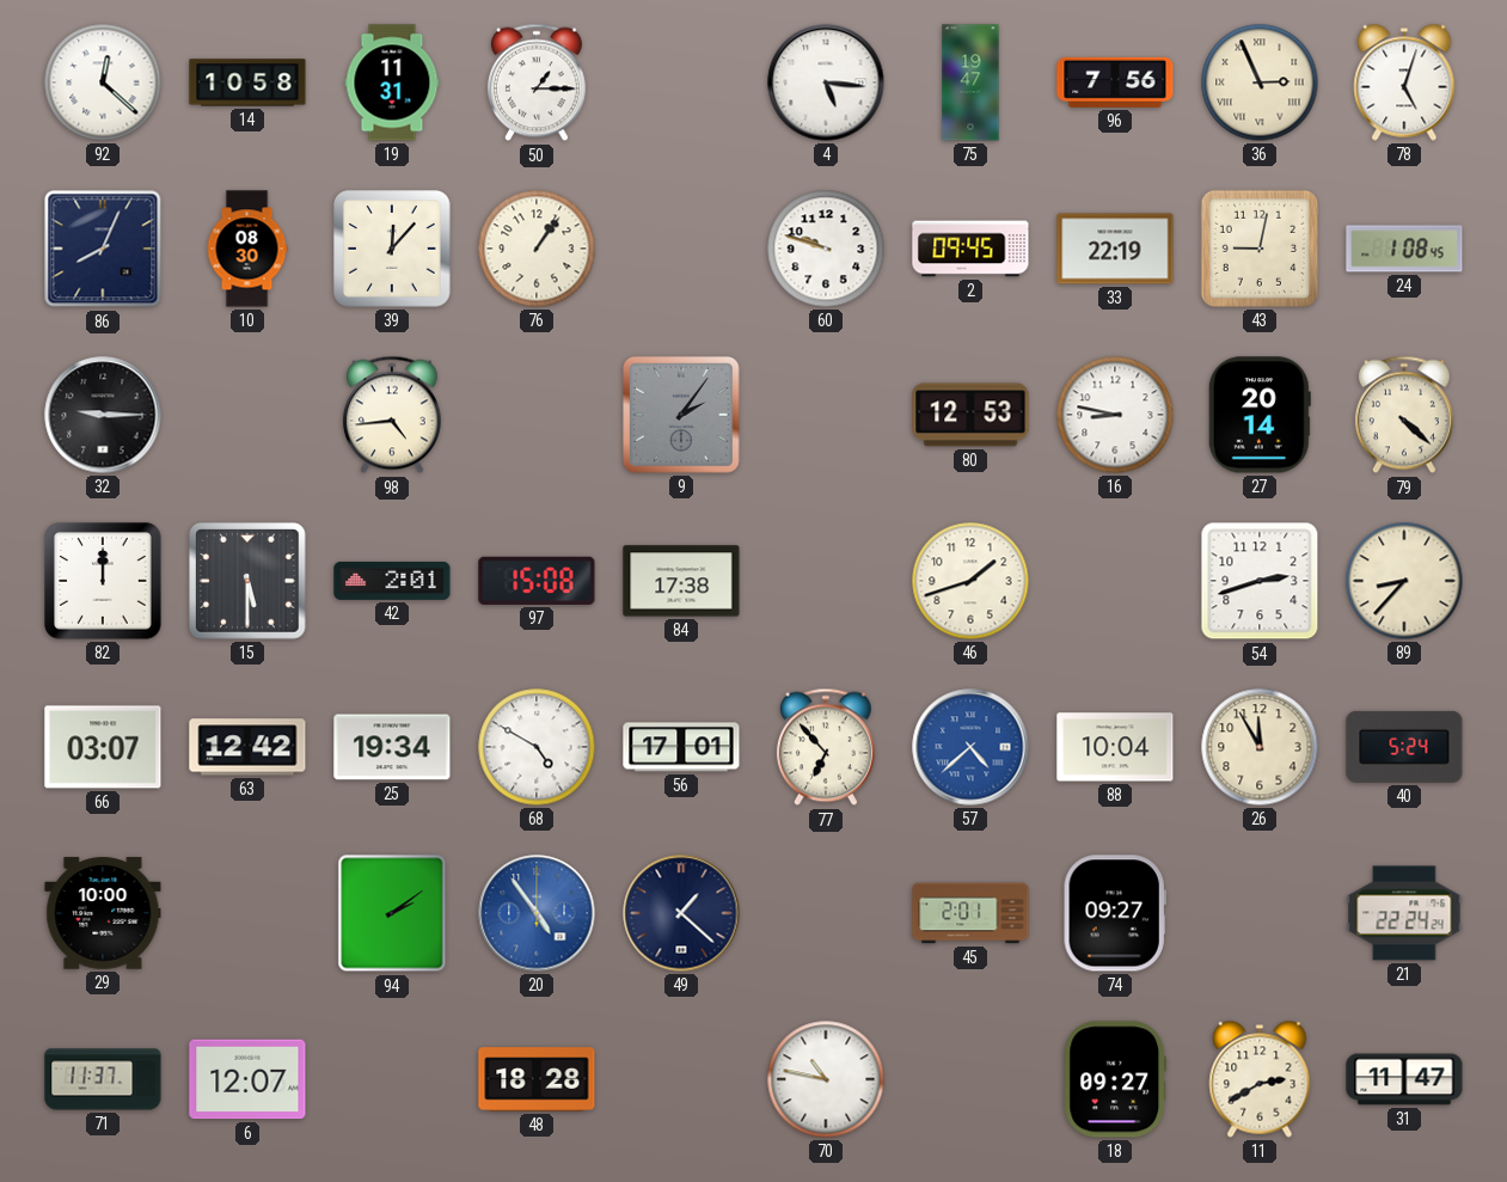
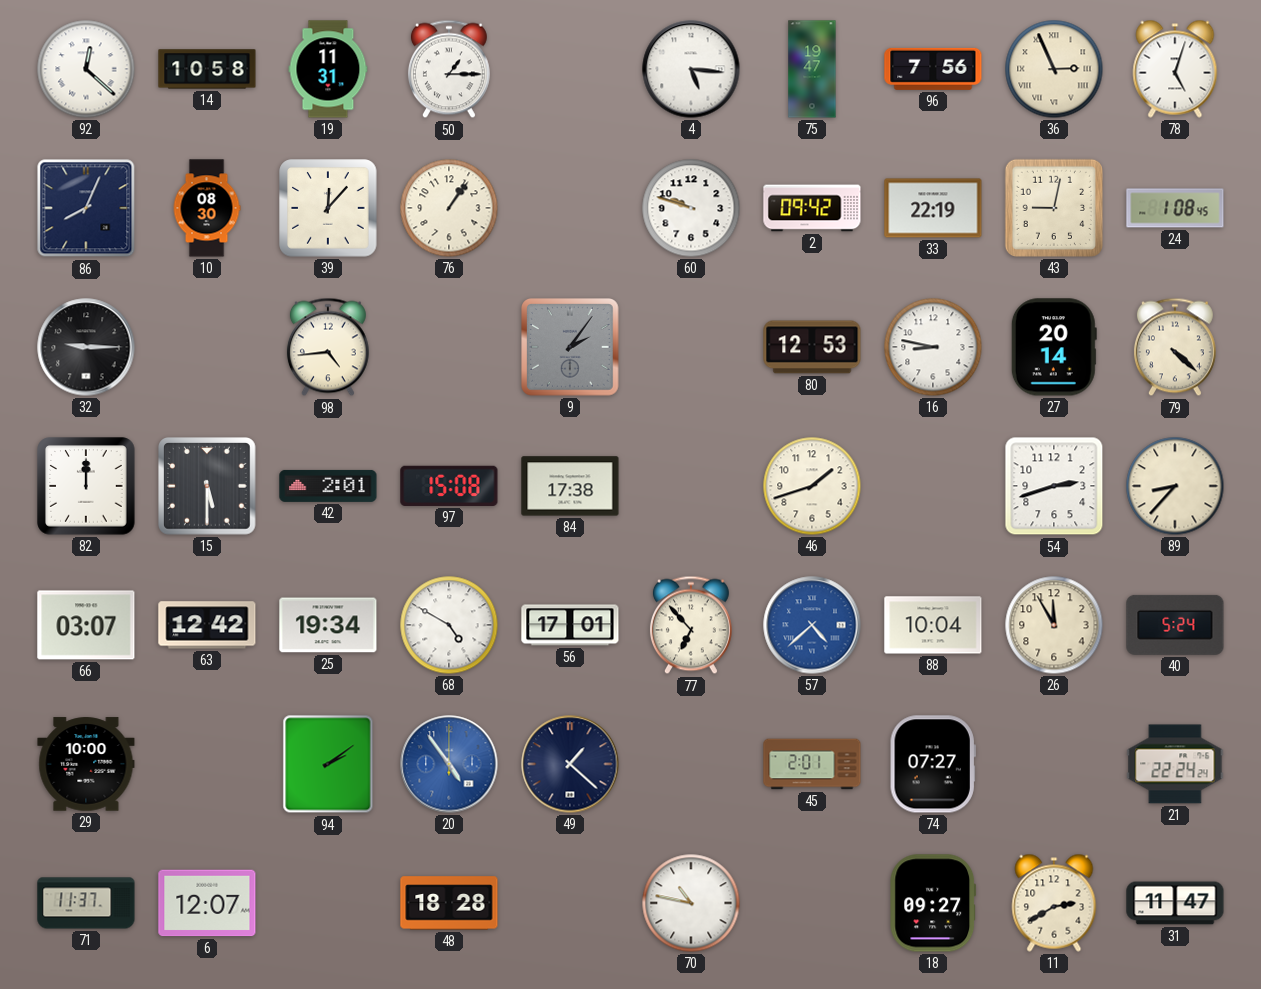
2: 09:45 -> 09:42 (812, 208)
74: 09:27 -> 07:27 (933, 764)
